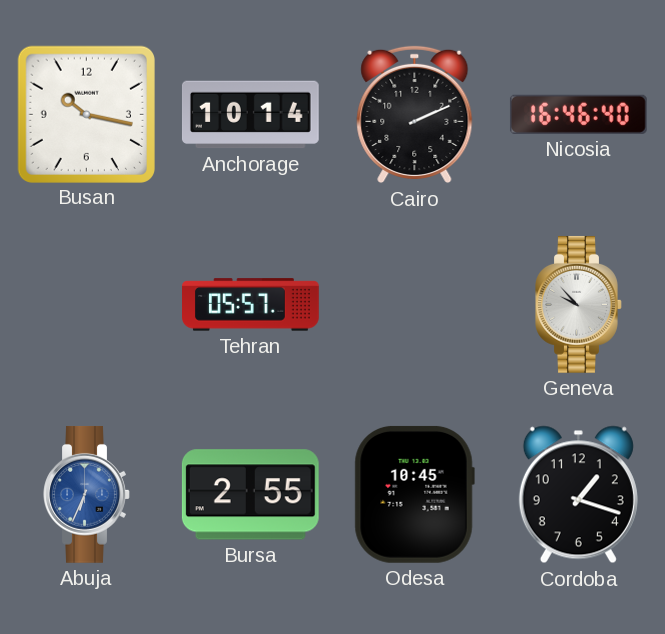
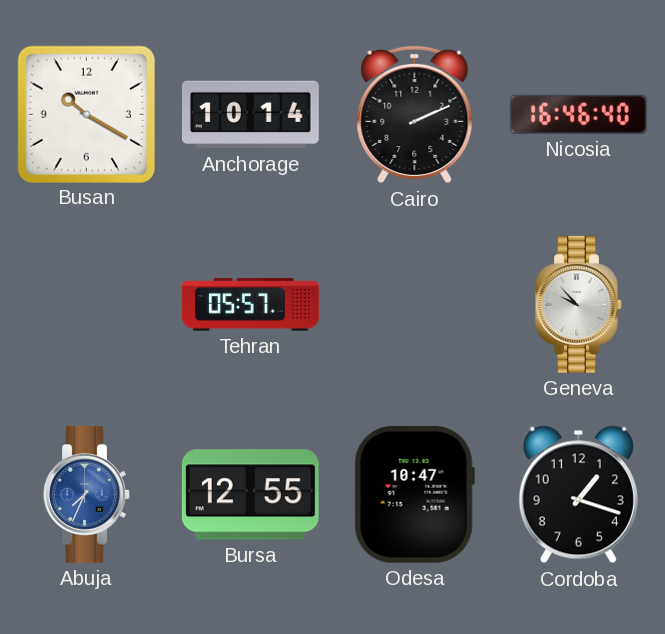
Busan: 10:17 -> 10:20 (86, 114)
Abuja: 6:34 -> 7:34 (87, 494)
Bursa: 2:55 -> 12:55 (250, 495)
Odesa: 10:45 -> 10:47 (414, 494)
